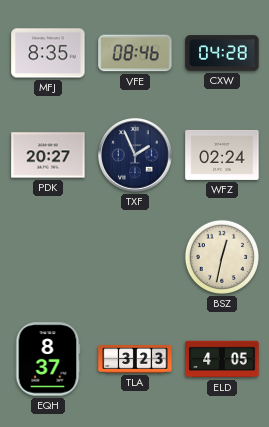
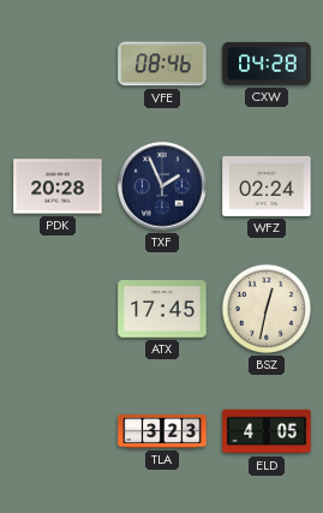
MFJ: 8:35 -> none (48, 53)
PDK: 20:27 -> 20:28 (58, 186)
ATX: none -> 17:45 (162, 309)
EQH: 8:37 -> none (48, 359)
